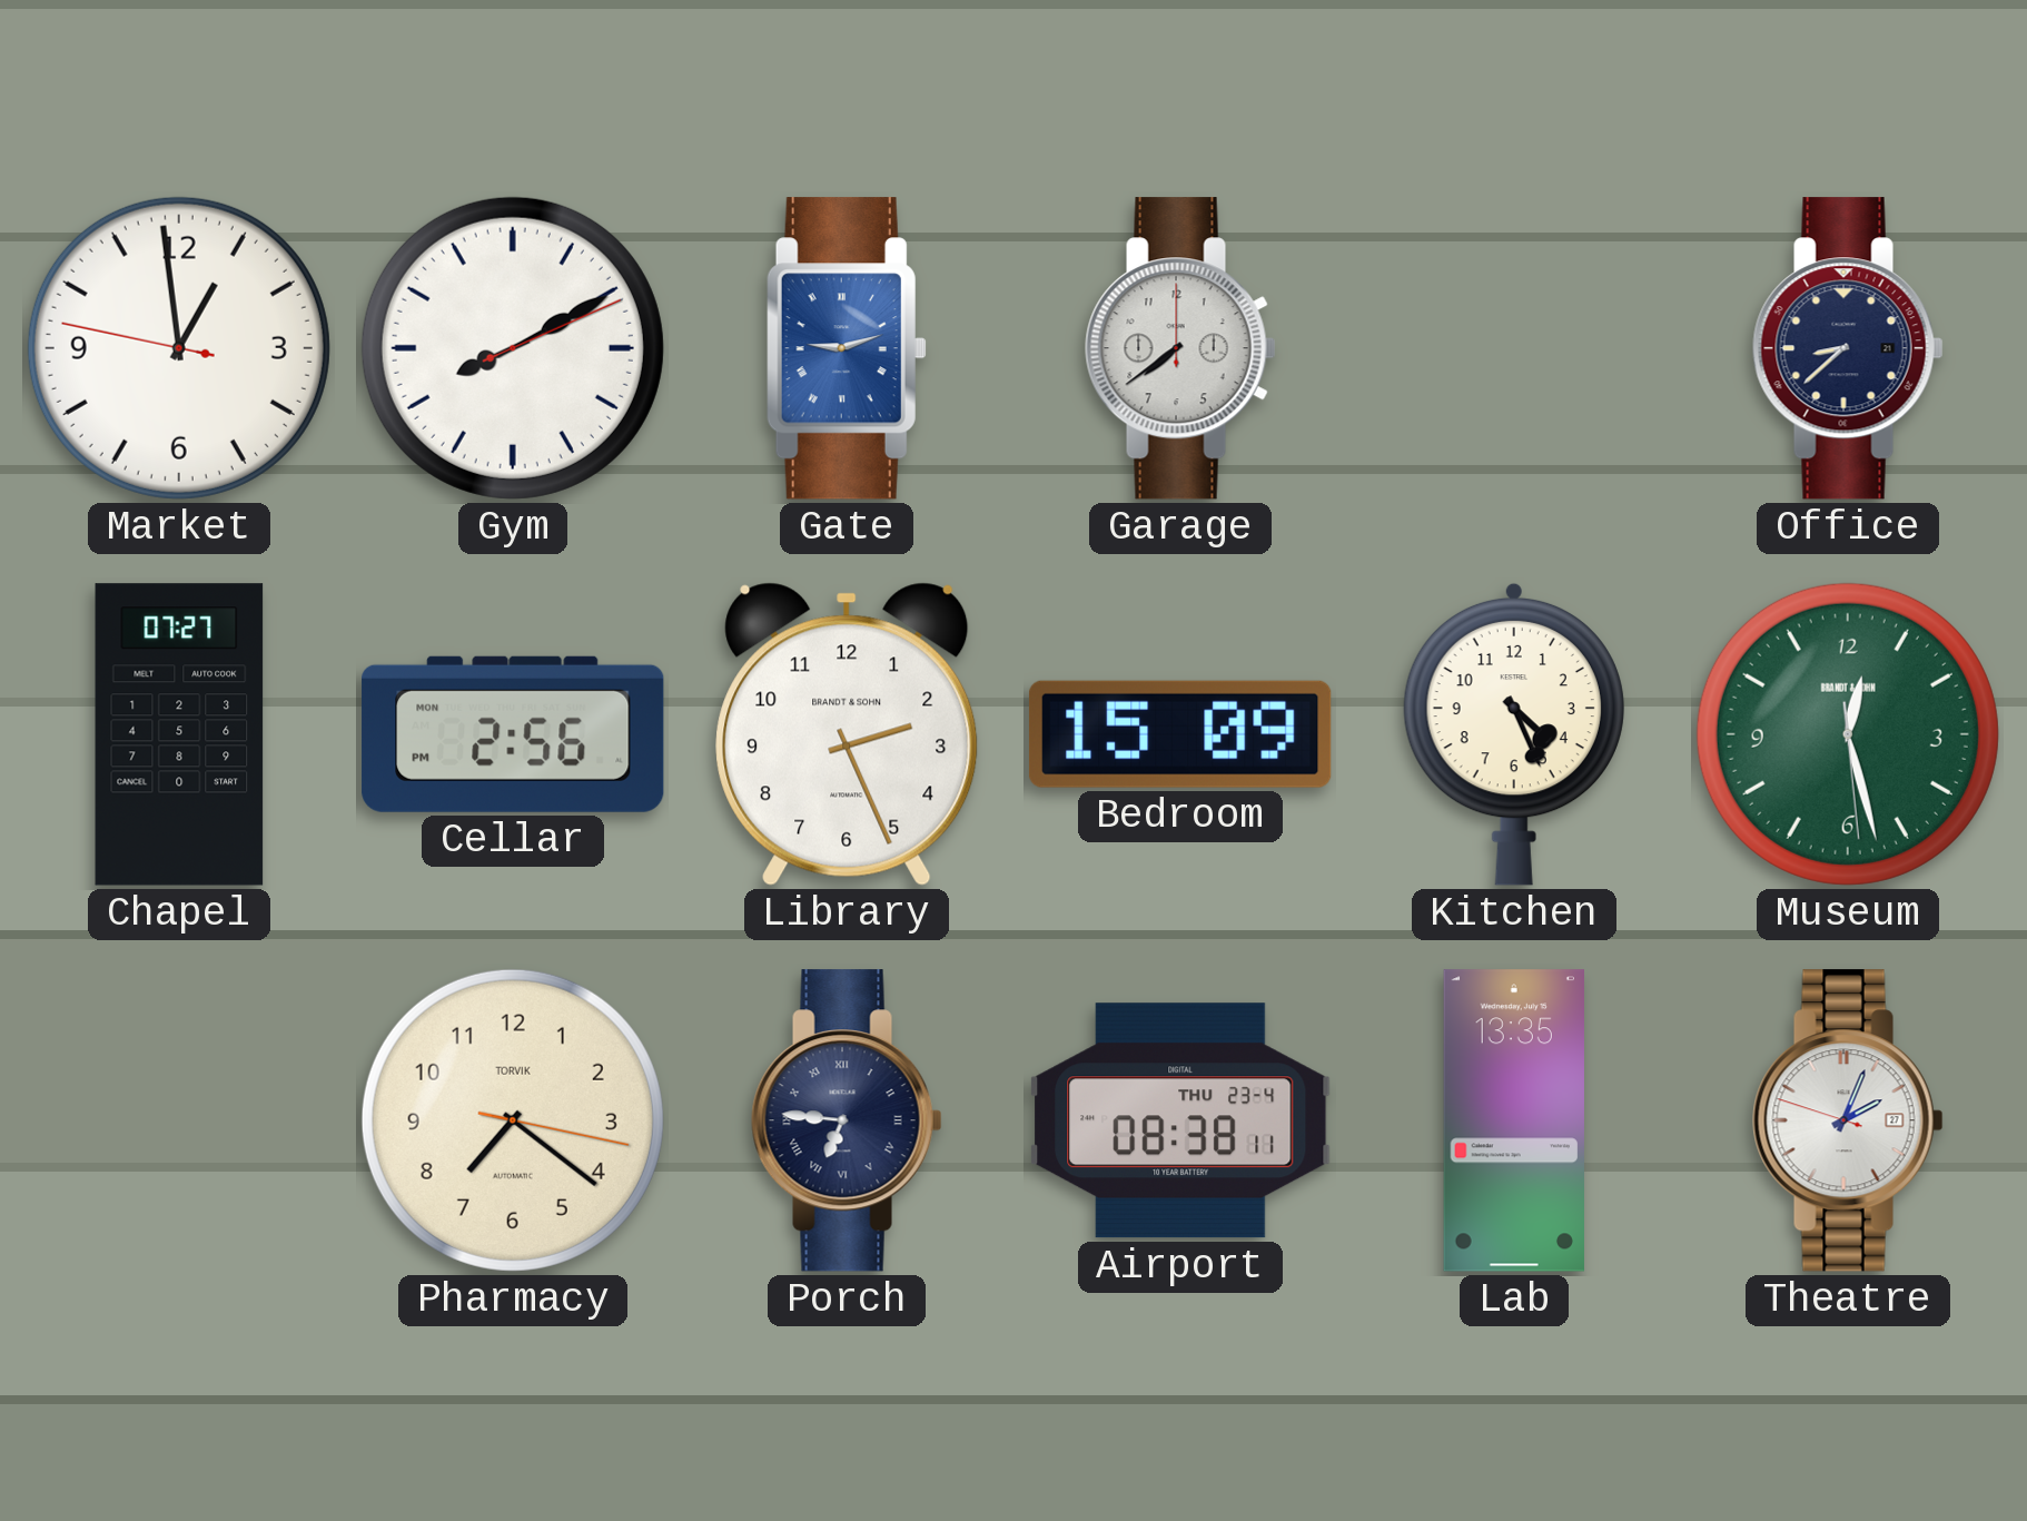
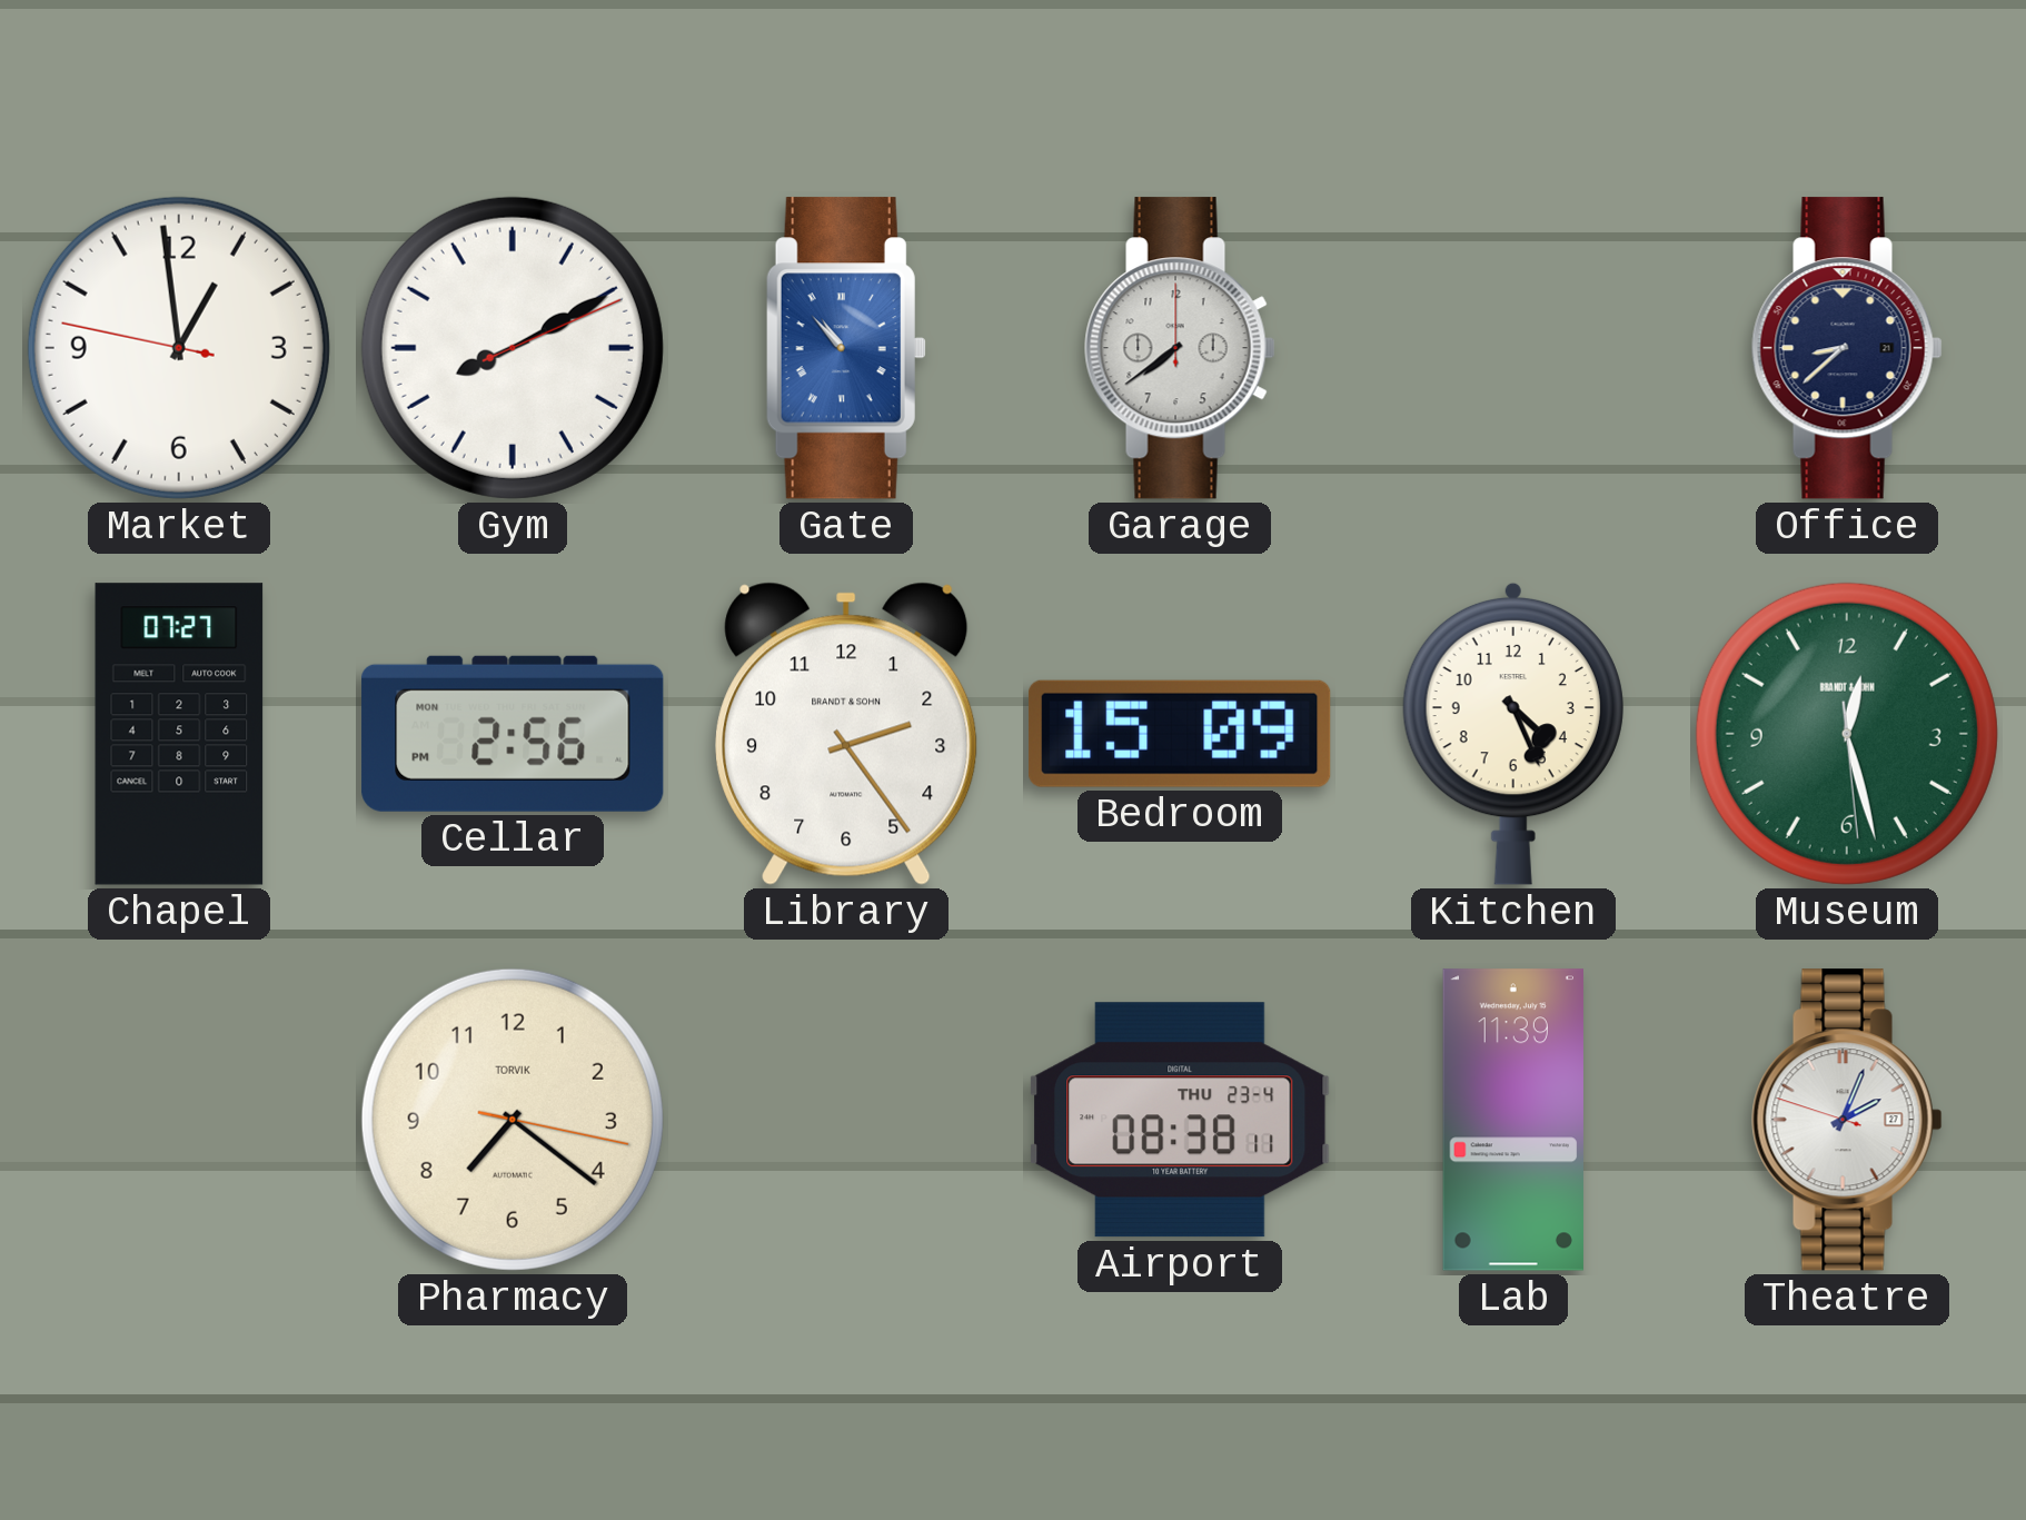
Gate: 9:12 -> 10:53 (846, 348)
Library: 2:26 -> 2:24 (846, 734)
Porch: 6:46 -> none (847, 1120)
Lab: 13:35 -> 11:39 (1513, 1120)
